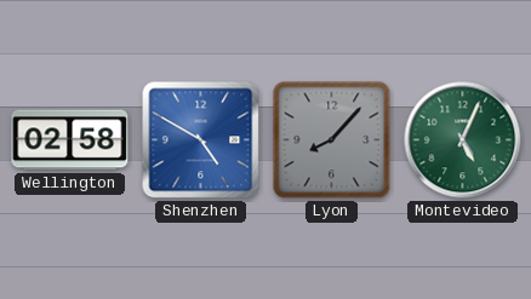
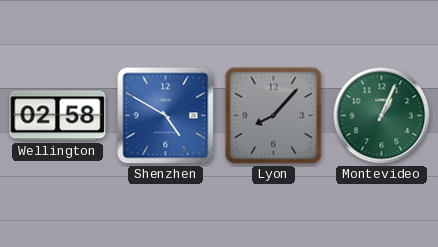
Montevideo: 5:04 -> 1:04 (382, 116)
